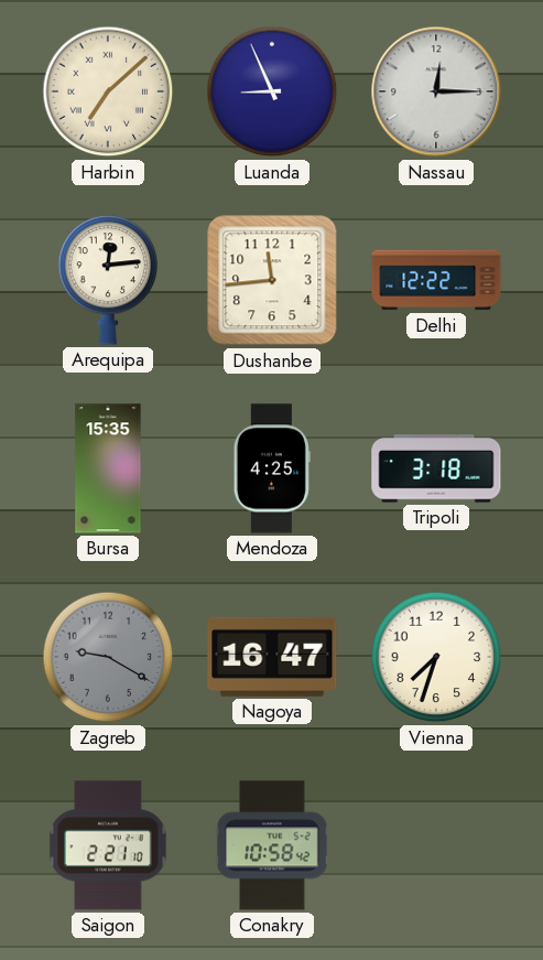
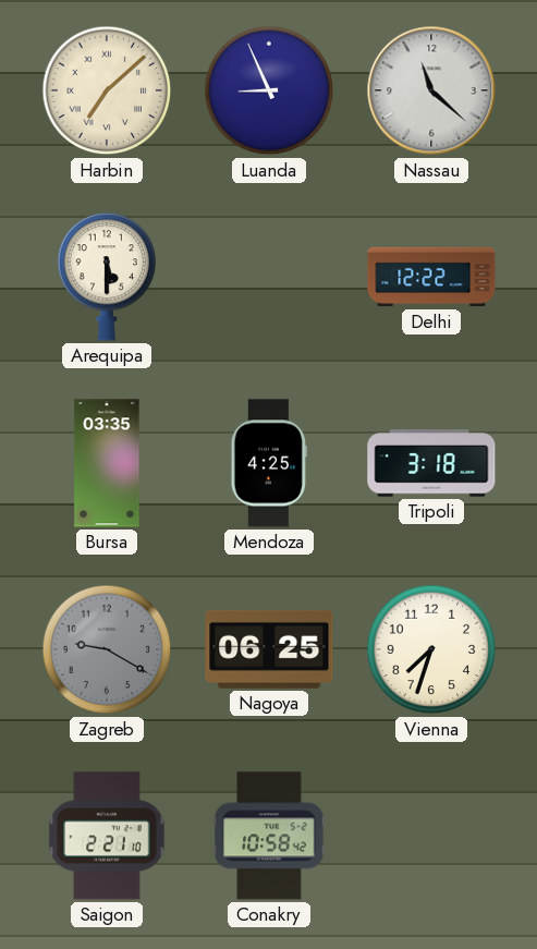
Nassau: 12:15 -> 11:22 (431, 90)
Arequipa: 12:14 -> 5:30 (107, 277)
Dushanbe: 11:44 -> none (272, 280)
Bursa: 15:35 -> 03:35 (107, 463)
Nagoya: 16:47 -> 06:25 (269, 649)
